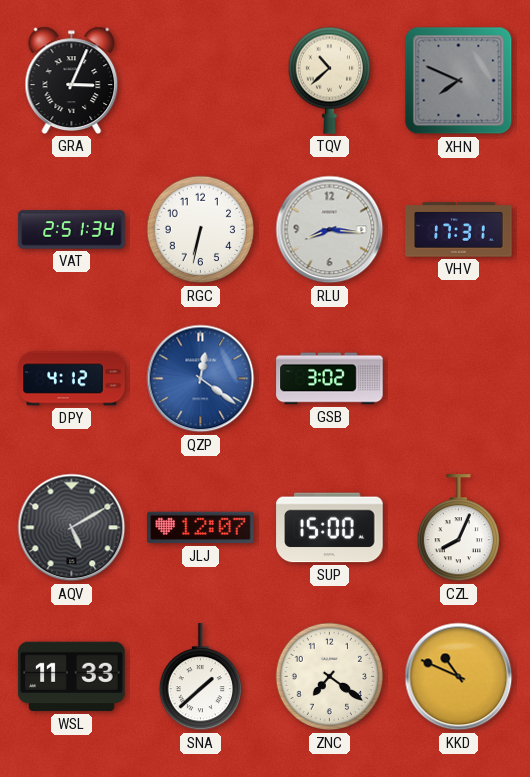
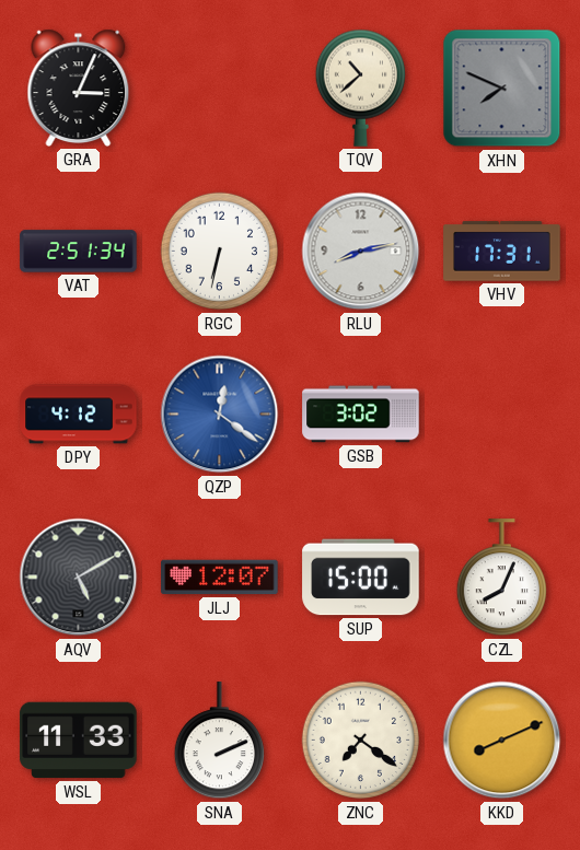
RLU: 8:16 -> 8:13 (361, 252)
SNA: 1:38 -> 2:11 (219, 741)
KKD: 10:49 -> 8:11 (502, 741)
